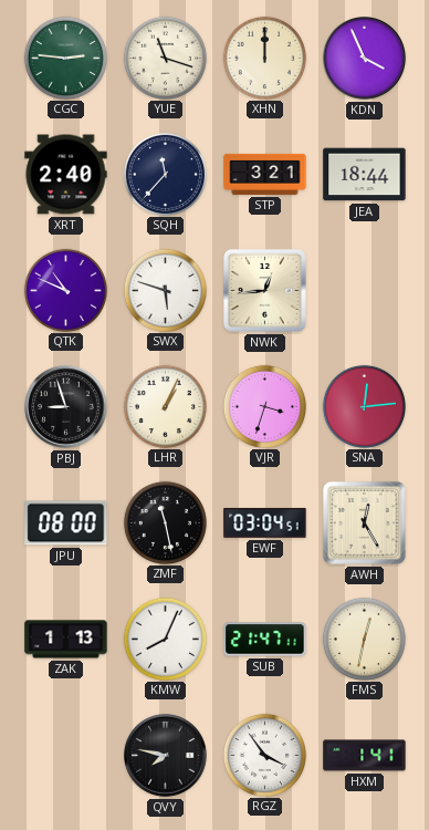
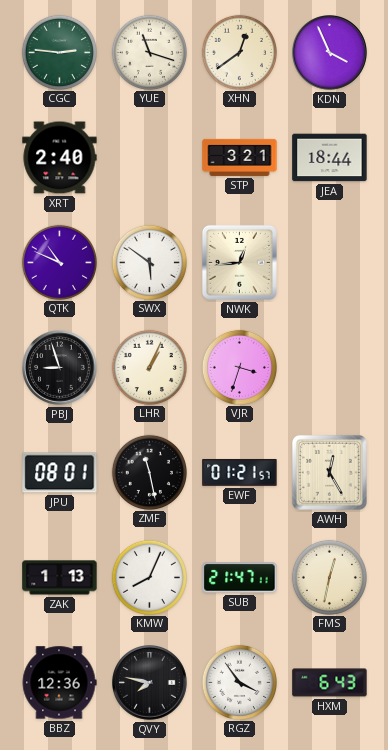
XHN: 12:00 -> 12:39 (239, 52)
SQH: 11:37 -> none (165, 174)
SWX: 5:48 -> 5:51 (149, 262)
SNA: 12:14 -> none (364, 406)
JPU: 08:00 -> 08:01 (60, 473)
EWF: 03:04 -> 01:21 (240, 472)
BBZ: none -> 12:36 (59, 683)
HXM: 1:41 -> 6:43 (330, 683)
